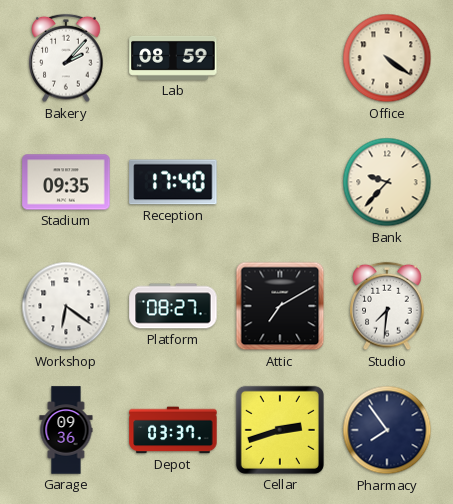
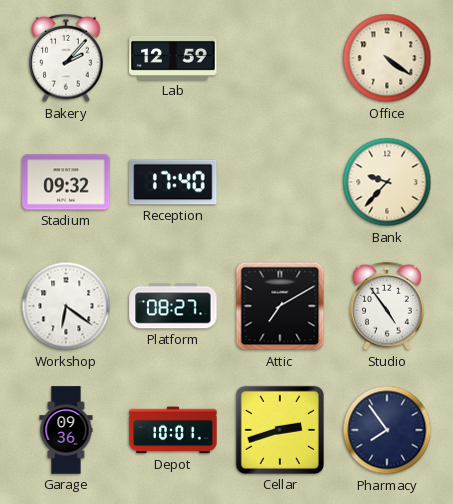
Lab: 08:59 -> 12:59 (173, 58)
Stadium: 09:35 -> 09:32 (66, 182)
Studio: 7:31 -> 4:54 (387, 306)
Depot: 03:37 -> 10:01 (173, 430)
